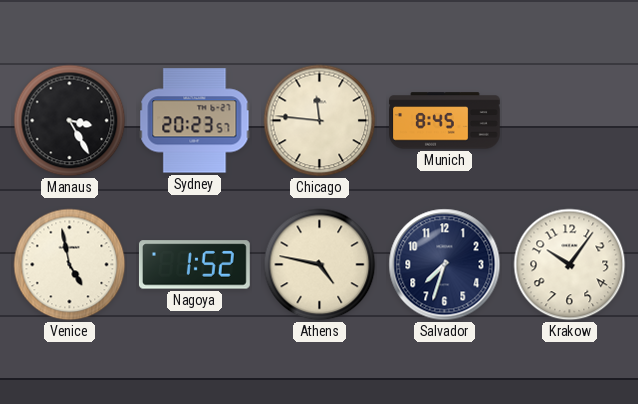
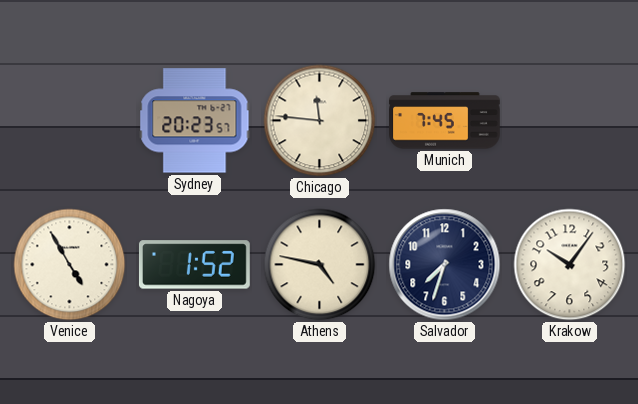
Manaus: 3:25 -> none (70, 121)
Munich: 8:45 -> 7:45 (445, 121)
Venice: 4:58 -> 4:55 (70, 265)
